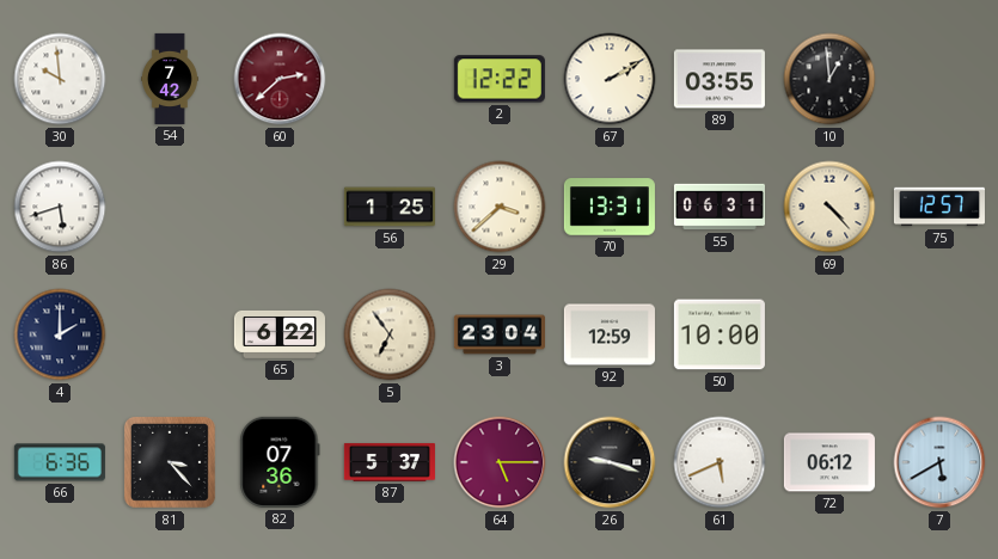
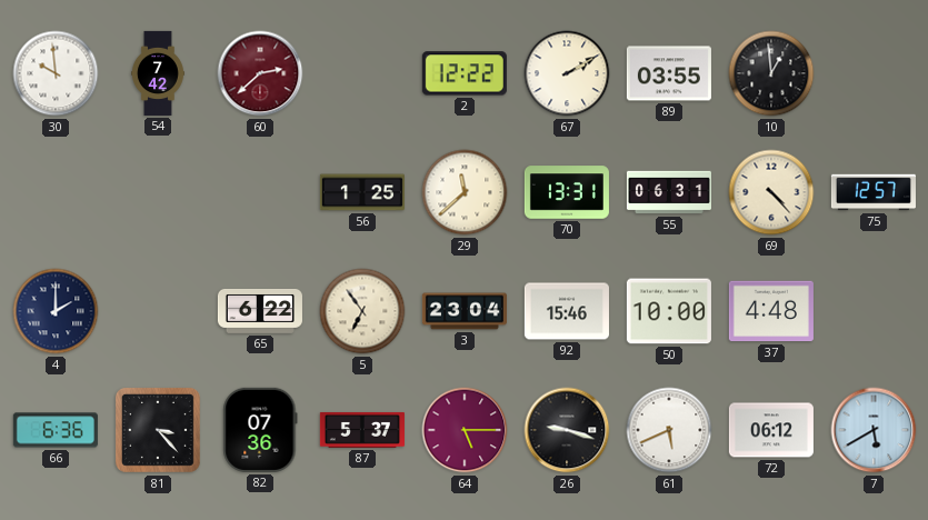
86: 5:42 -> none (60, 207)
29: 3:38 -> 11:38 (465, 192)
92: 12:59 -> 15:46 (567, 311)
37: none -> 4:48 (771, 311)
